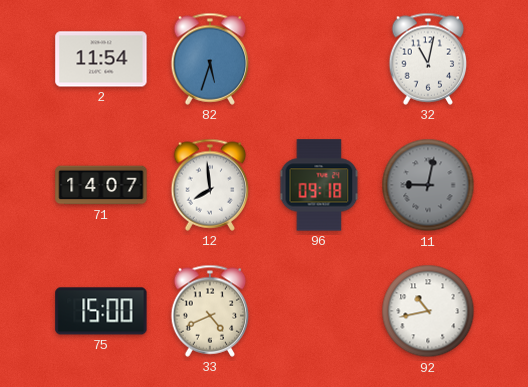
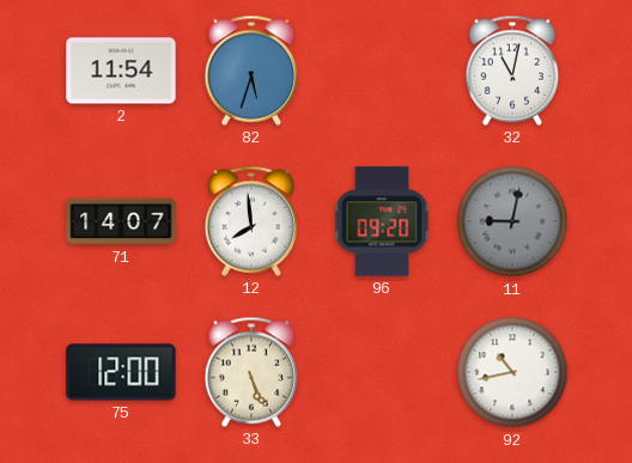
96: 09:18 -> 09:20 (382, 221)
75: 15:00 -> 12:00 (121, 372)
33: 4:41 -> 5:26 (251, 372)
